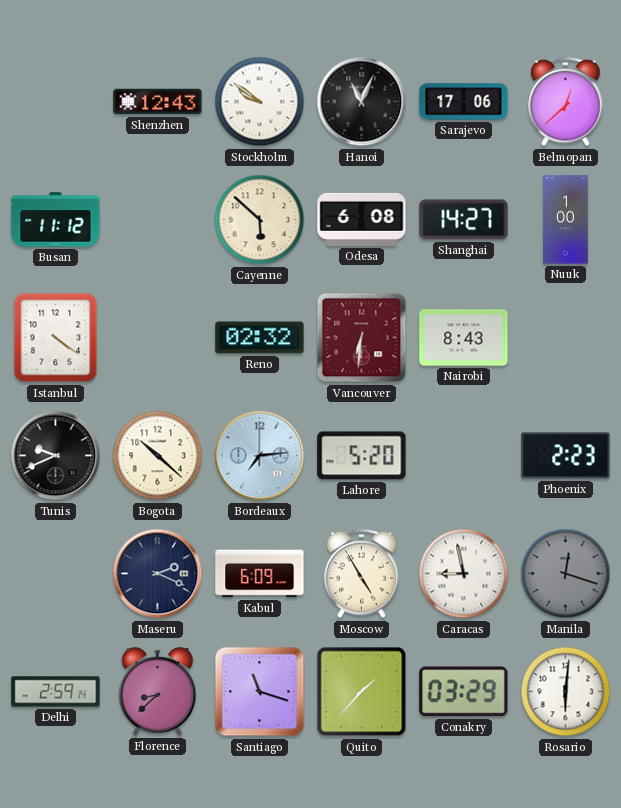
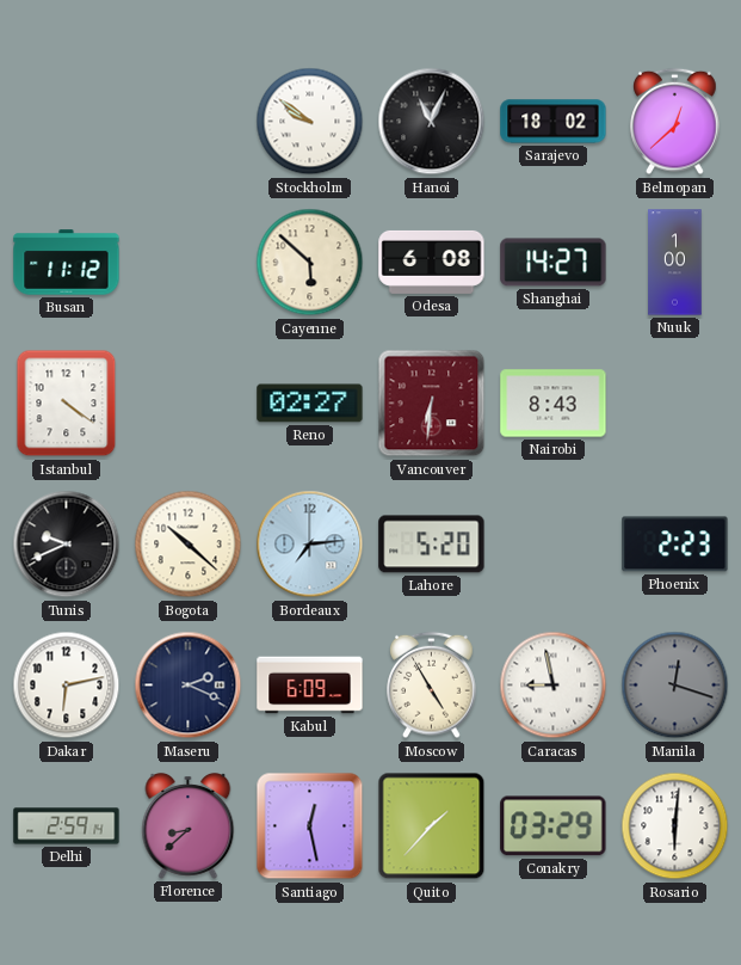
Shenzhen: 12:43 -> none (158, 102)
Sarajevo: 17:06 -> 18:02 (554, 122)
Reno: 02:32 -> 02:27 (310, 404)
Dakar: none -> 6:13 (67, 686)
Santiago: 11:18 -> 12:28 (310, 826)
